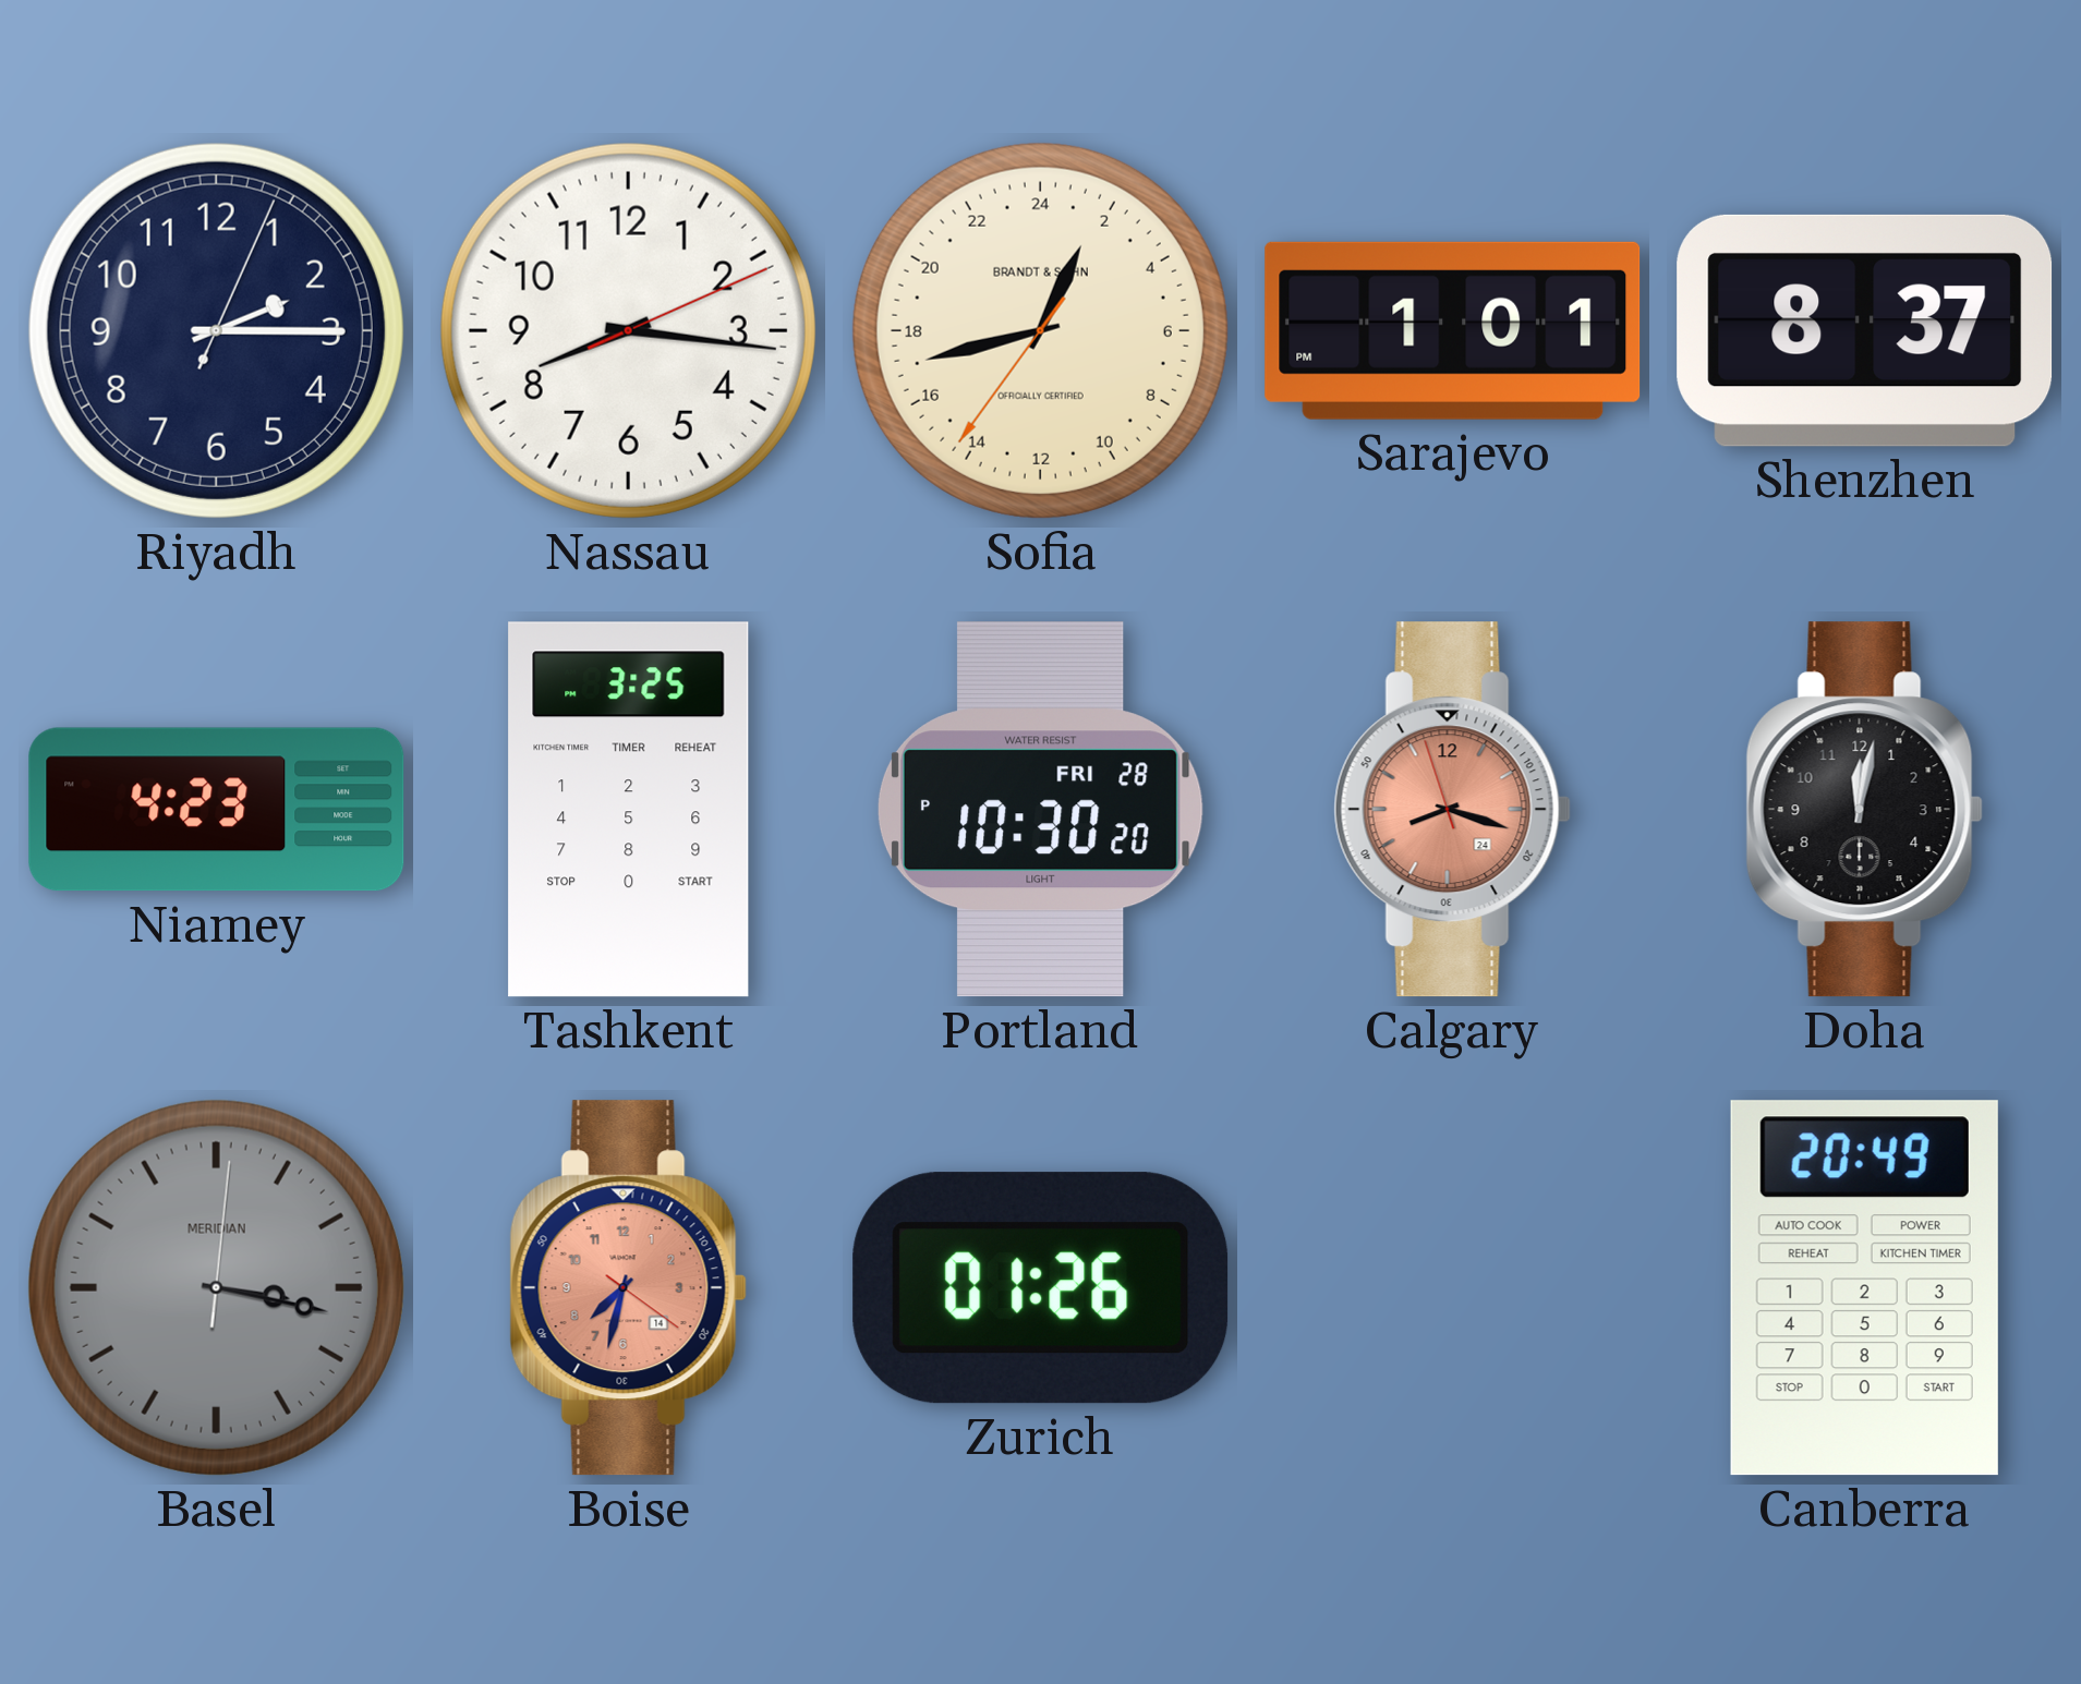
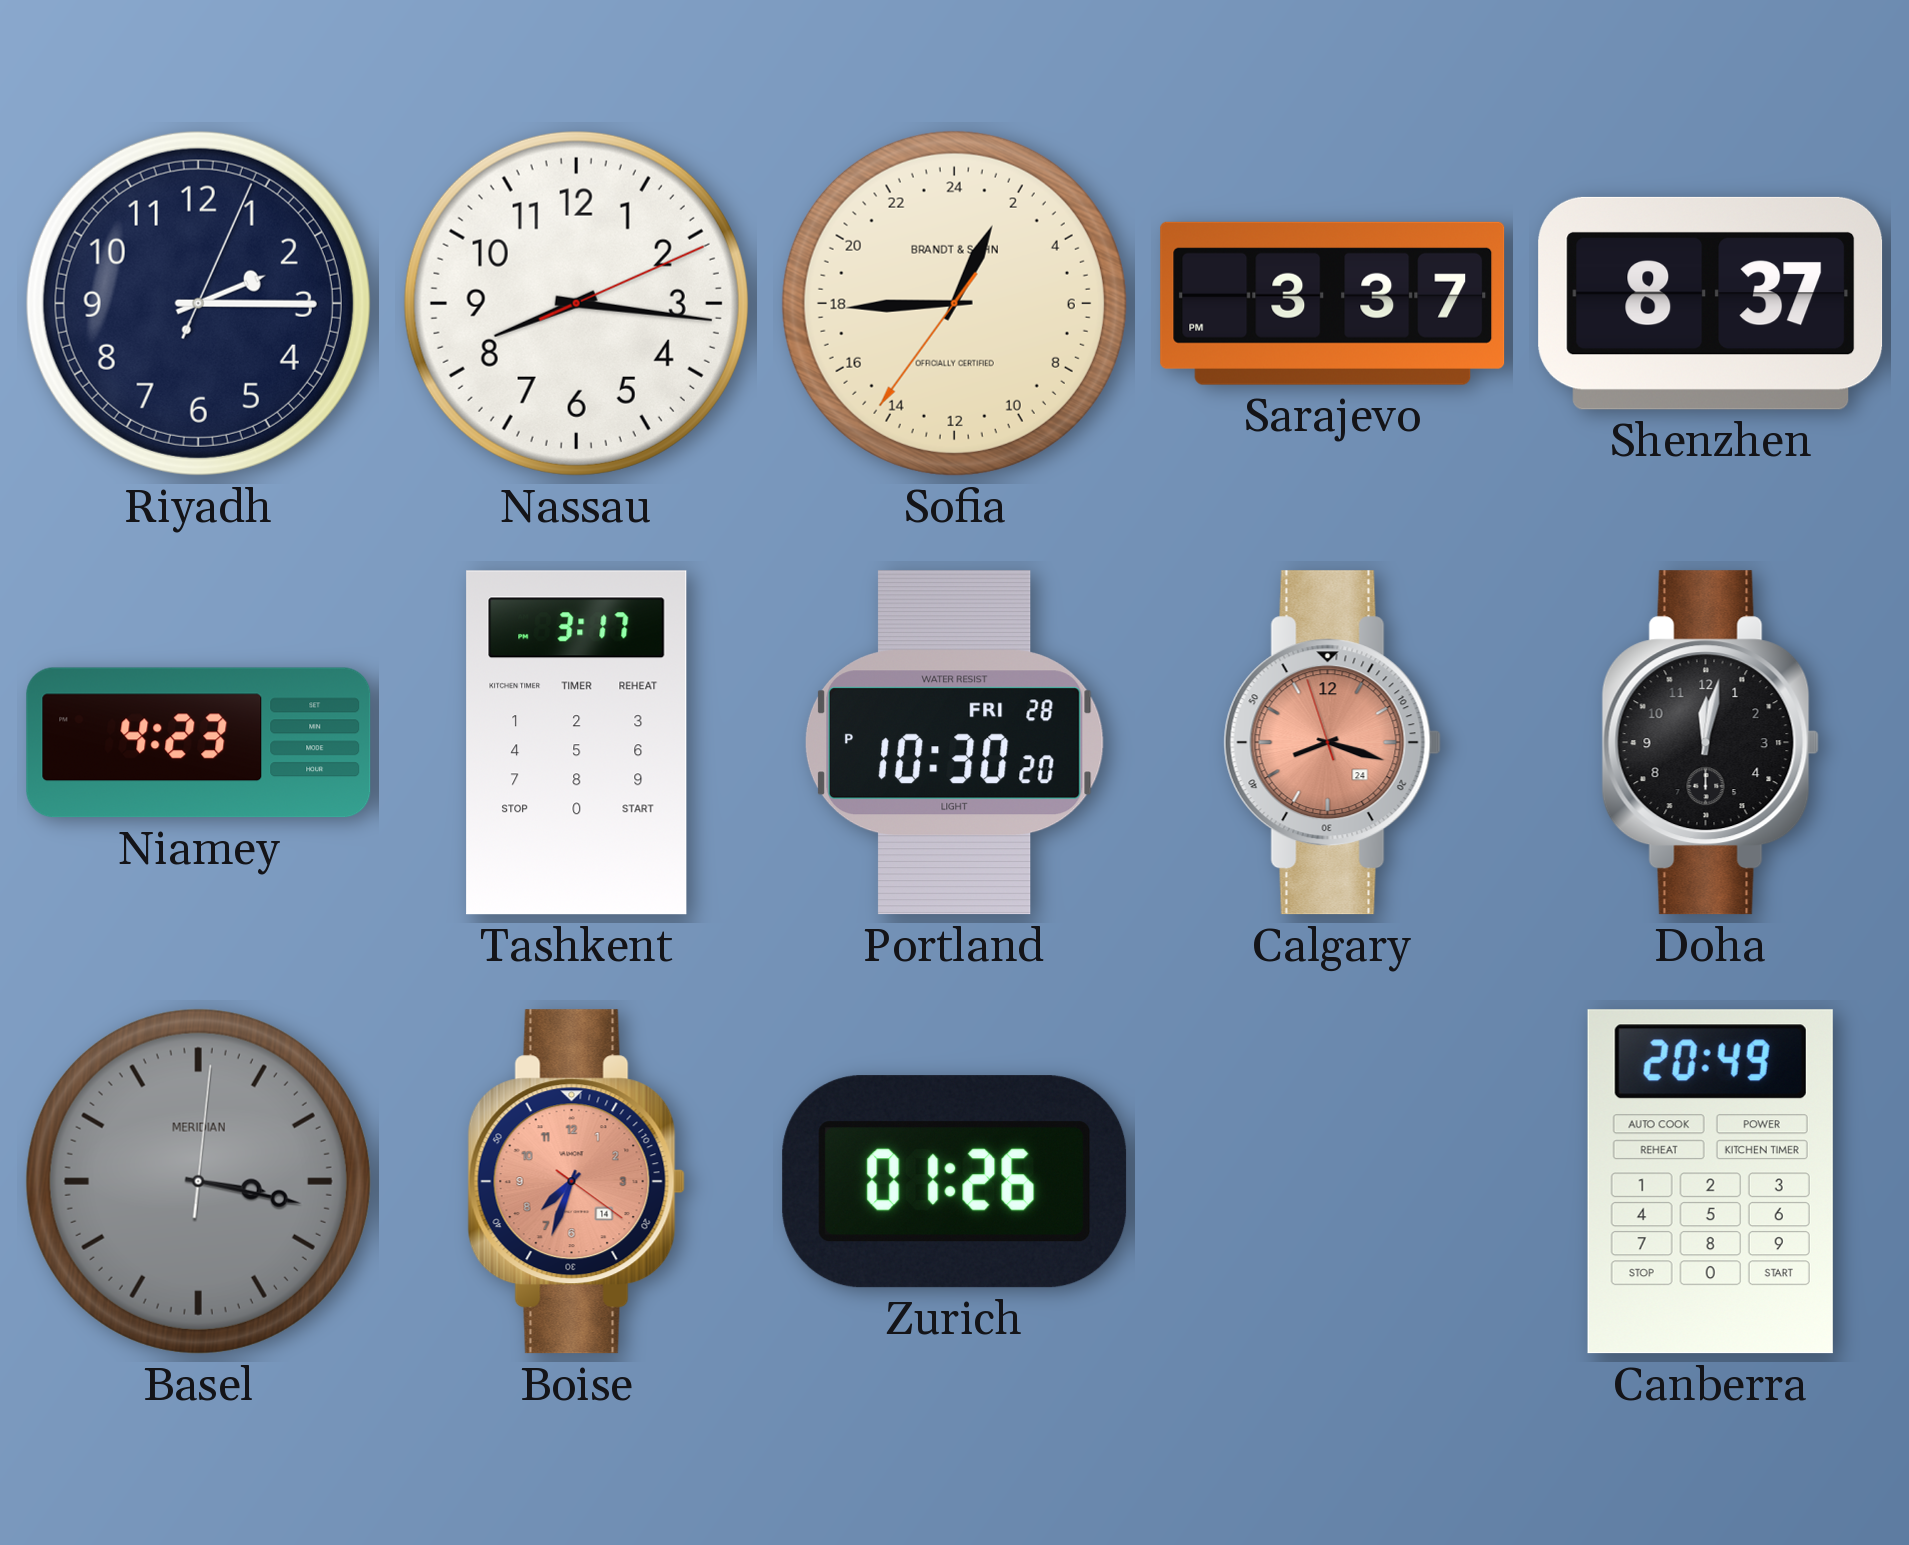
Sofia: 1:42 -> 1:44 (954, 303)
Sarajevo: 1:01 -> 3:37 (1333, 303)
Tashkent: 3:25 -> 3:17 (577, 743)
Boise: 7:32 -> 7:33 (576, 1182)
